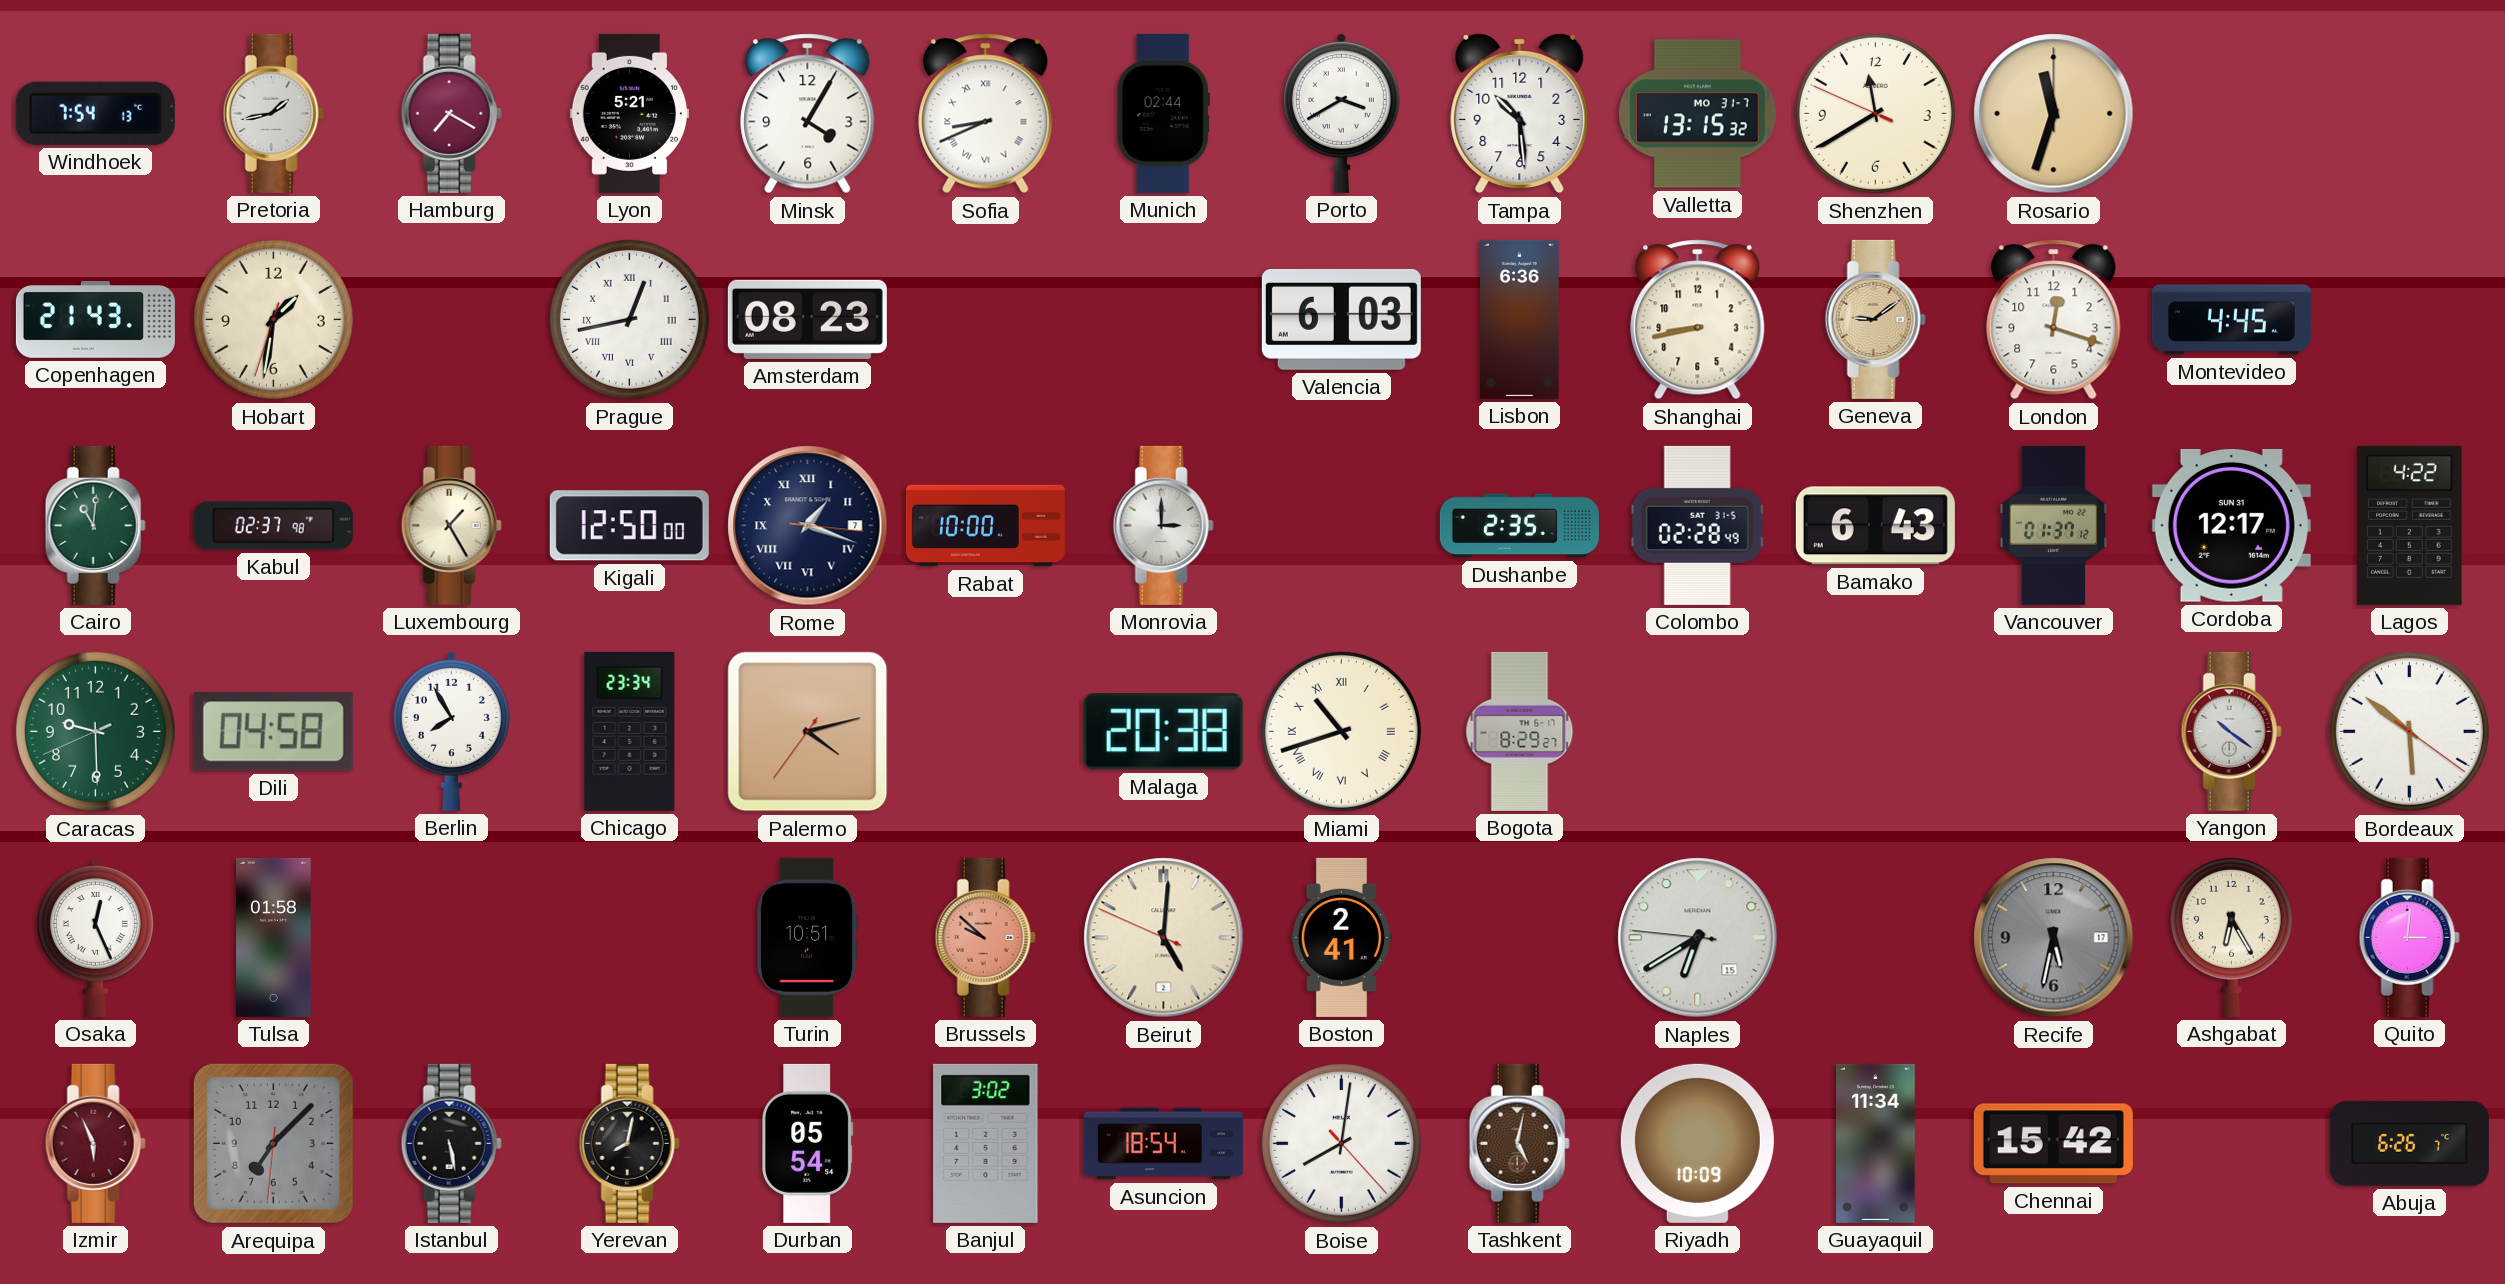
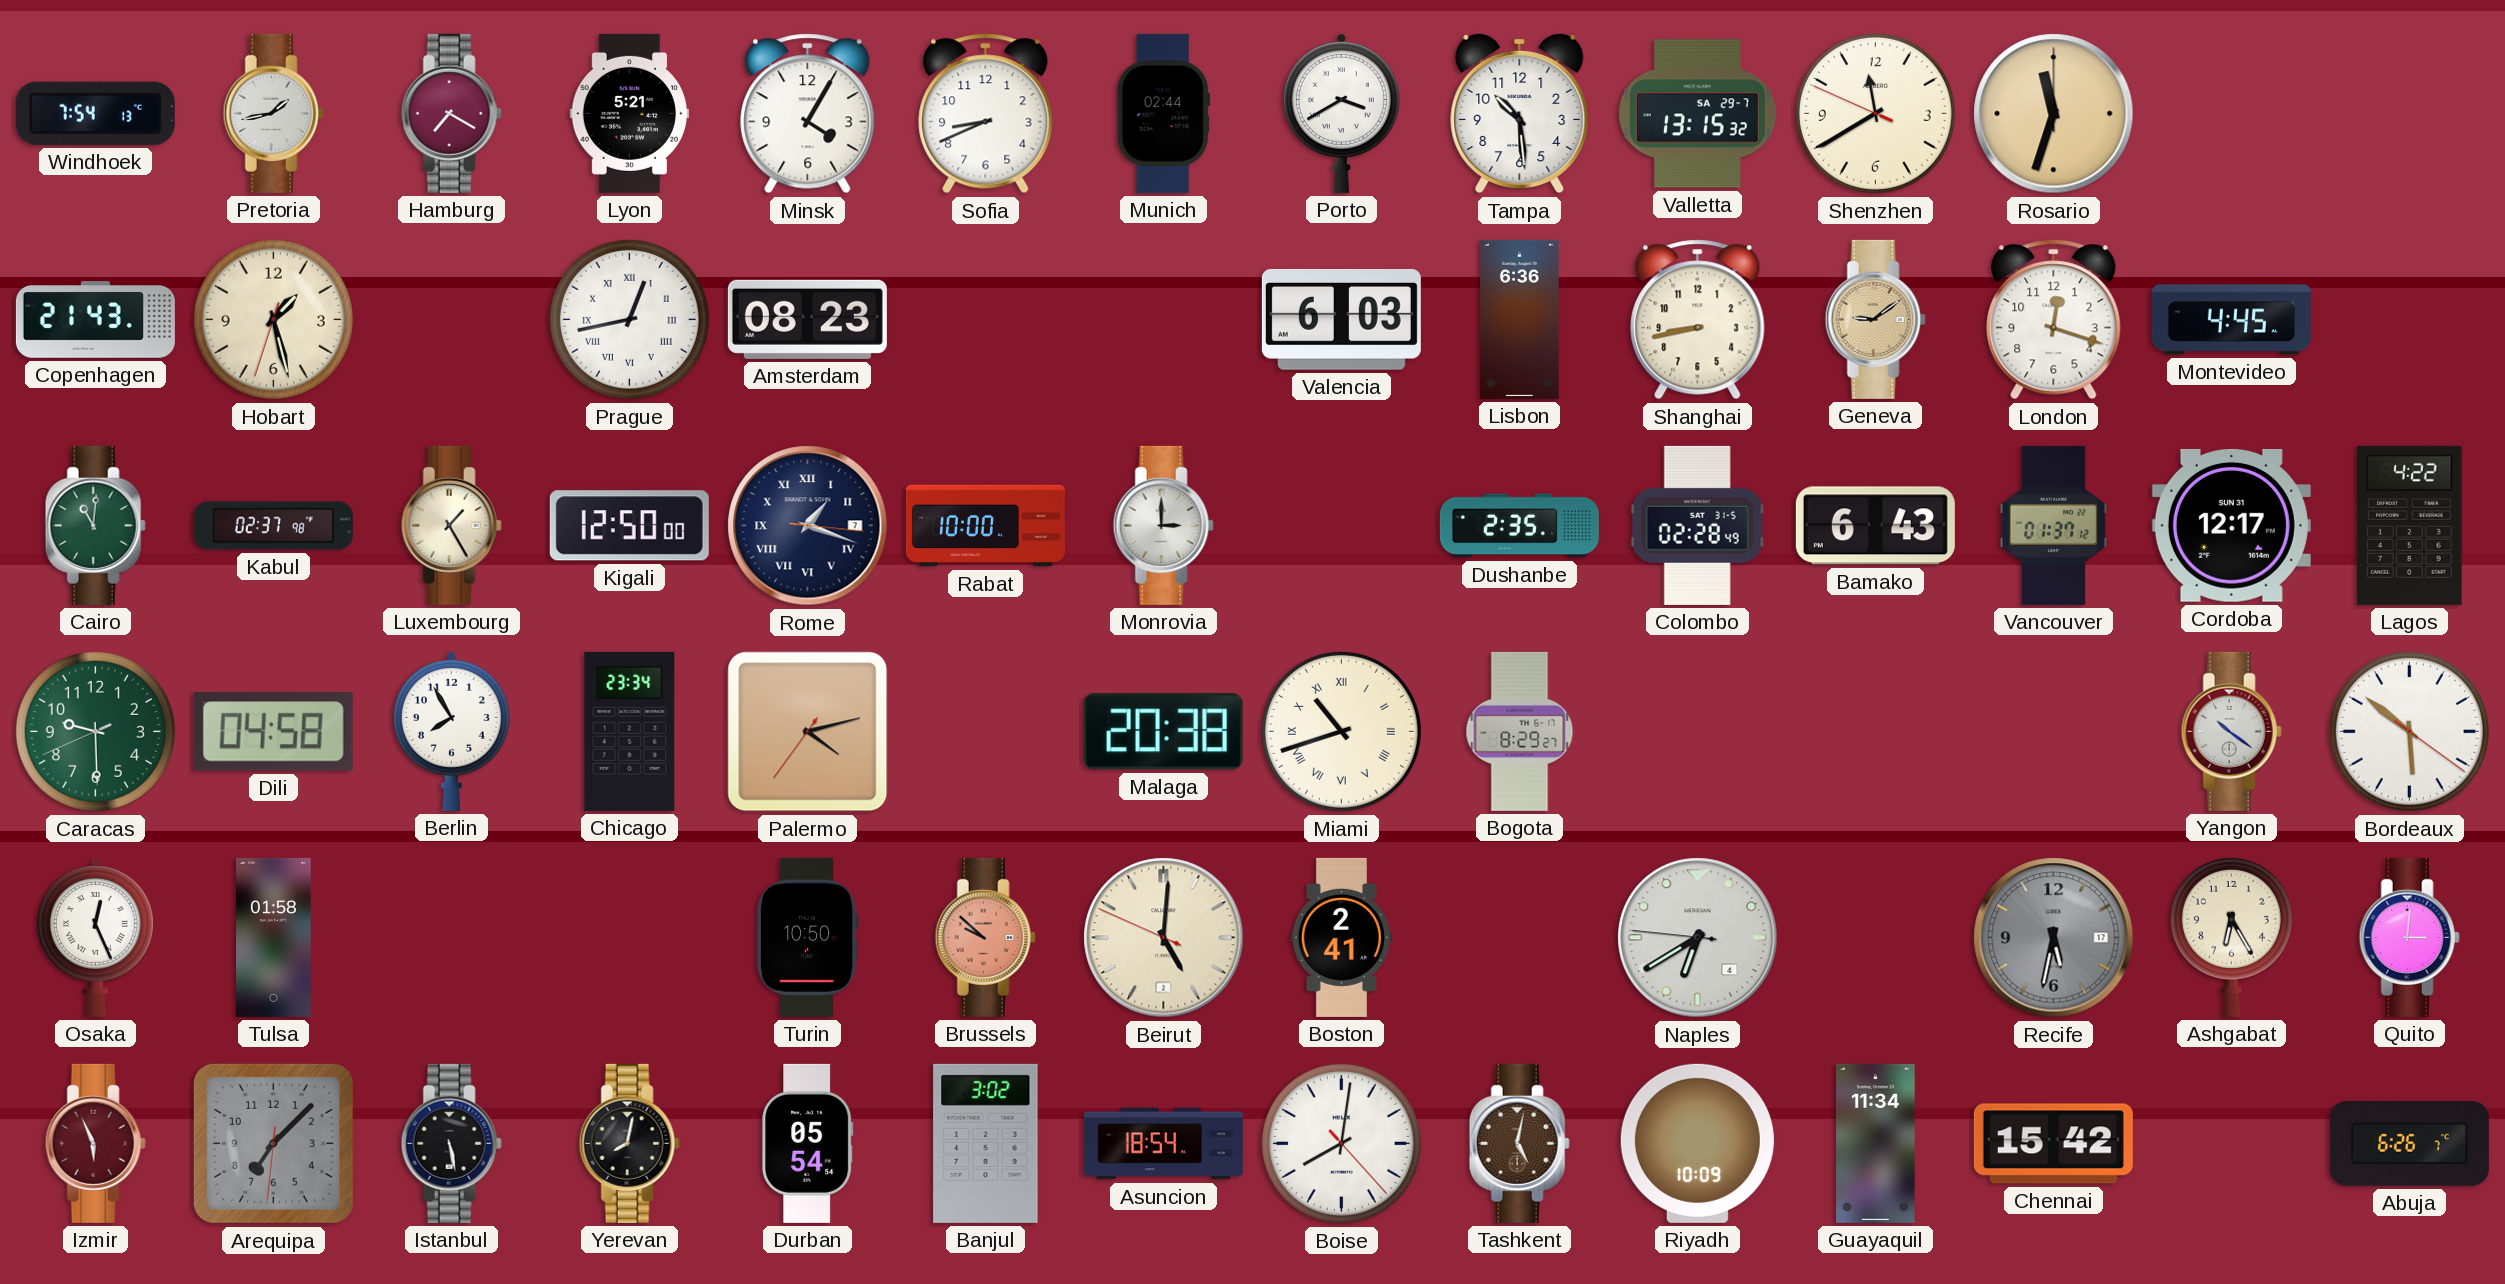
Sofia numerals: Roman -> Arabic (986, 114)
Valletta date: MO 31-7 -> SA 29-7 (1697, 114)
Hobart: 1:31 -> 1:27 (273, 319)
Turin: 10:51 -> 10:50 (807, 937)
Naples date: 15 -> 4 (1698, 938)
